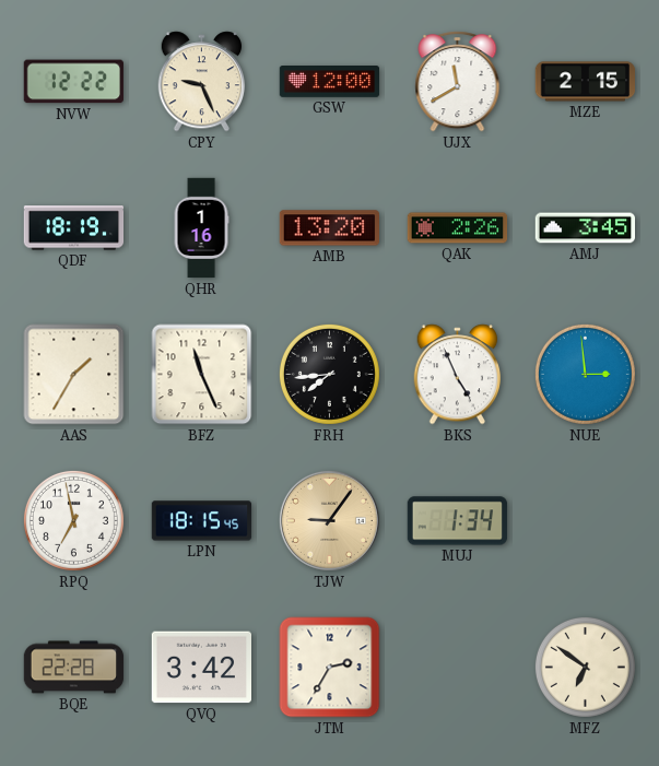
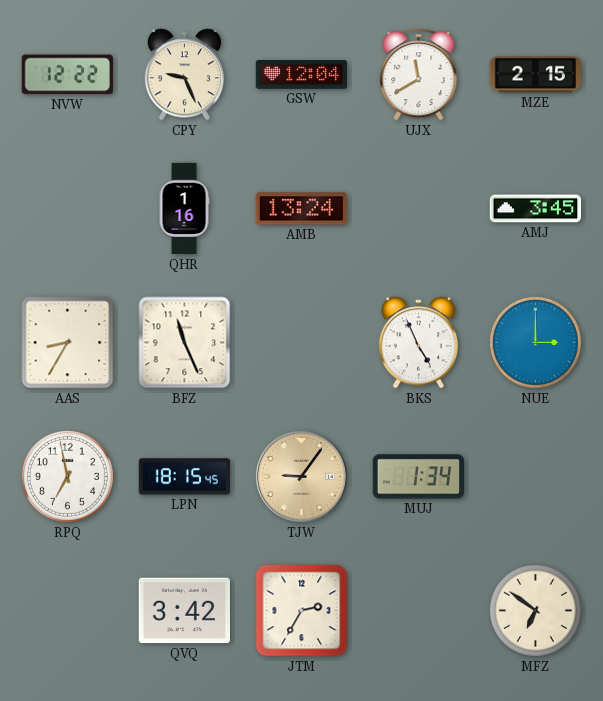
GSW: 12:00 -> 12:04 (302, 75)
QDF: 18:19 -> none (74, 228)
AMB: 13:20 -> 13:24 (301, 209)
QAK: 2:26 -> none (458, 228)
AAS: 1:35 -> 8:35 (68, 343)
FRH: 7:44 -> none (329, 374)
NUE: 2:59 -> 3:00 (535, 342)
BQE: 22:28 -> none (74, 668)
